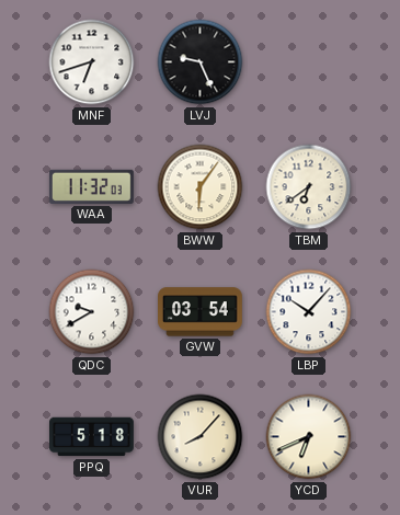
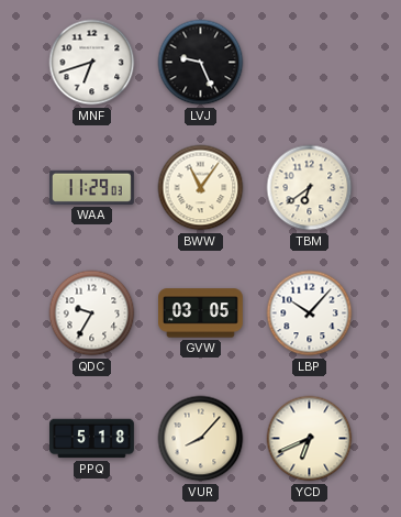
WAA: 11:32 -> 11:29 (91, 187)
BWW: 6:06 -> 11:06 (201, 188)
QDC: 9:40 -> 9:35 (92, 313)
GVW: 03:54 -> 03:05 (201, 313)
